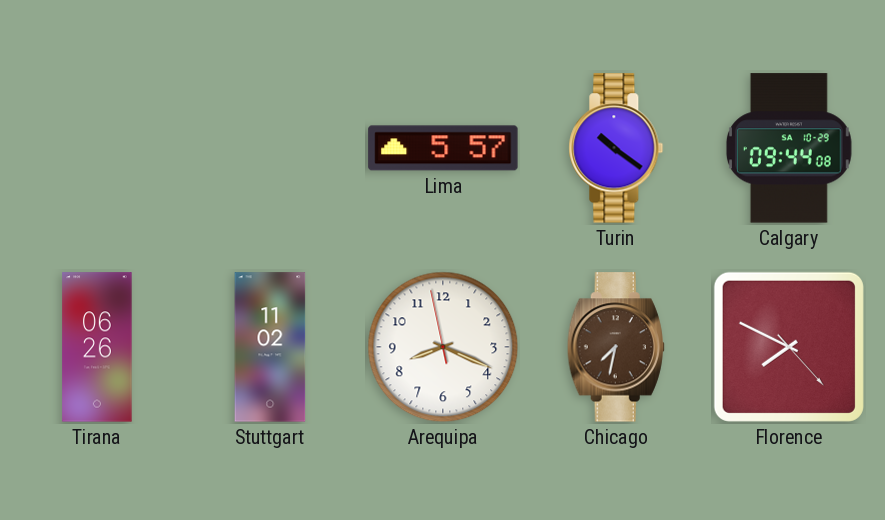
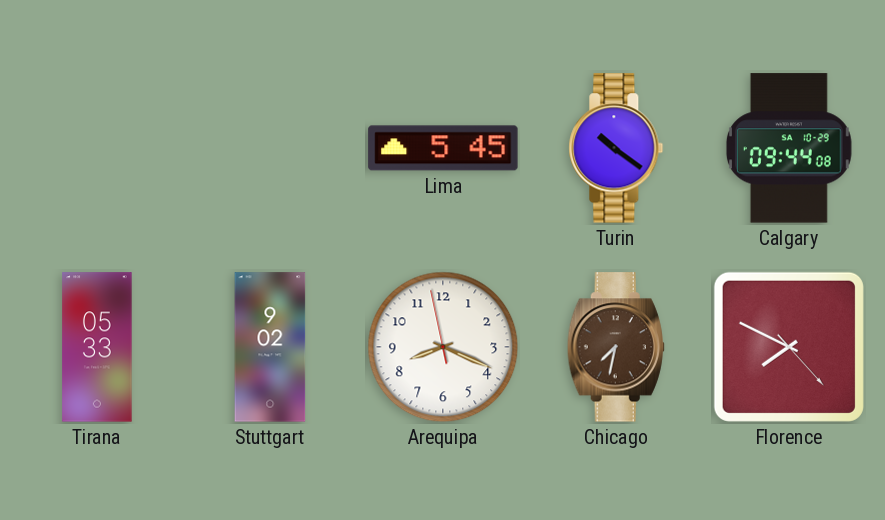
Lima: 5:57 -> 5:45 (443, 148)
Tirana: 06:26 -> 05:33 (97, 347)
Stuttgart: 11:02 -> 9:02 (270, 347)
